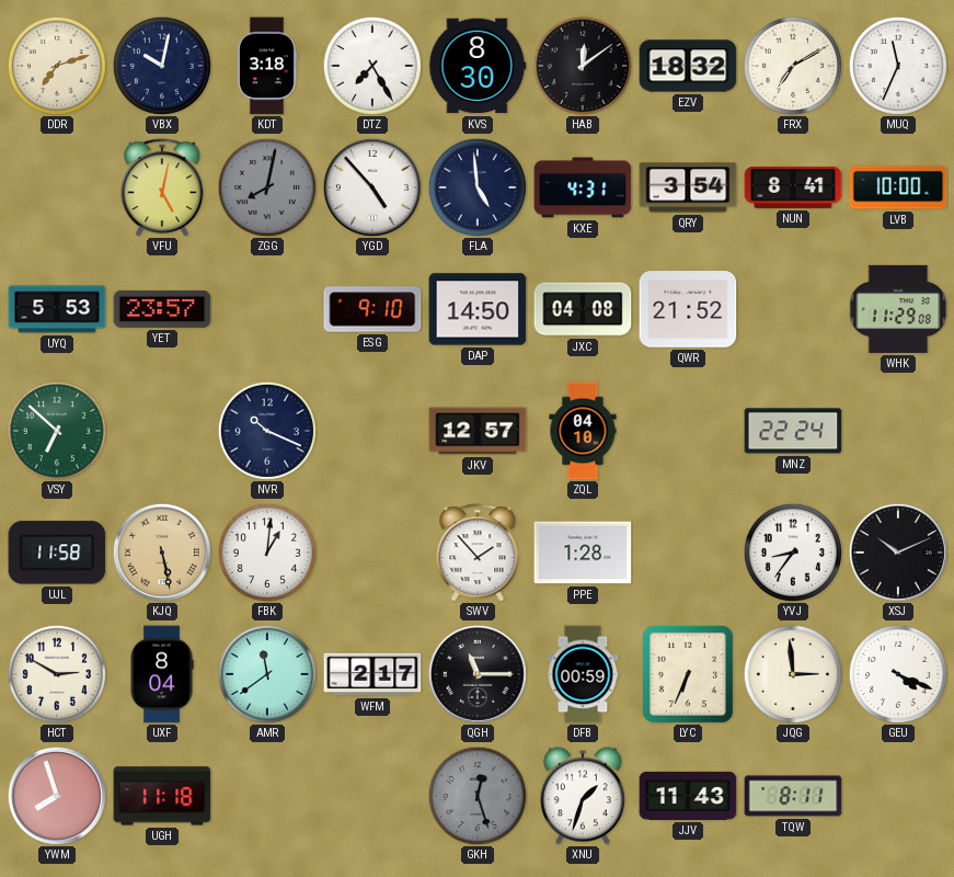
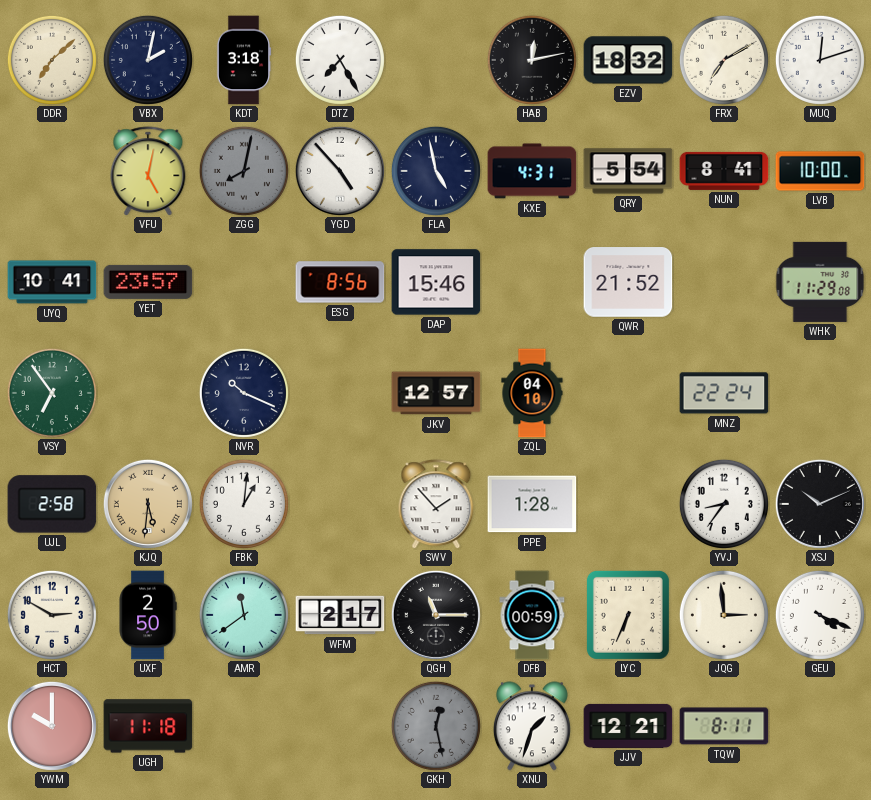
DDR: 7:12 -> 7:08 (52, 60)
VBX: 10:02 -> 2:02 (148, 60)
KVS: 8:30 -> none (478, 66)
HAB: 12:09 -> 12:13 (532, 60)
MUQ: 11:34 -> 12:12 (820, 60)
FLA: 4:59 -> 4:58 (436, 171)
QRY: 3:54 -> 5:54 (628, 171)
UYQ: 5:53 -> 10:41 (52, 282)
ESG: 9:10 -> 8:56 (340, 282)
DAP: 14:50 -> 15:46 (436, 282)
JXC: 04:08 -> none (583, 309)
VSY: 6:52 -> 6:54 (52, 393)
UJL: 11:58 -> 2:58 (52, 504)
KJQ: 5:28 -> 5:31 (148, 504)
UXF: 8:04 -> 2:50 (148, 615)
YWM: 7:57 -> 10:00 (52, 726)
GKH: 12:27 -> 12:28 (436, 726)
JJV: 11:43 -> 12:21 (628, 726)
